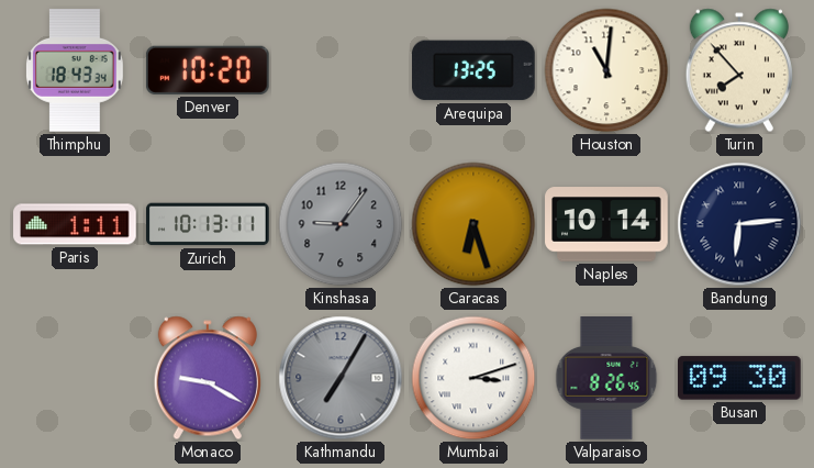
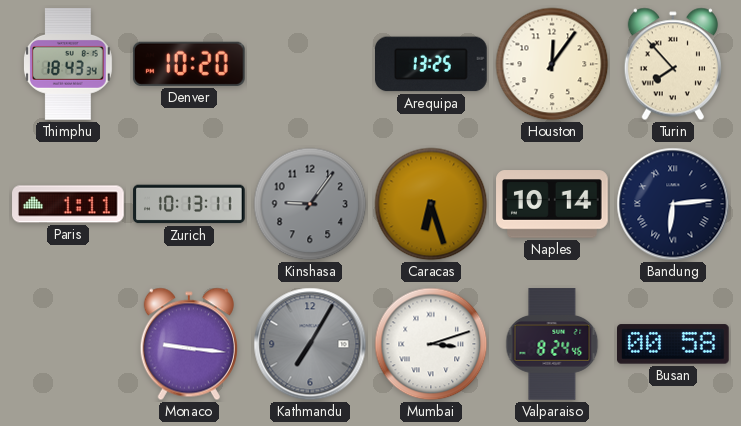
Houston: 11:01 -> 12:06 (552, 64)
Monaco: 9:20 -> 9:16 (189, 344)
Valparaiso: 8:26 -> 8:24 (552, 344)
Busan: 09:30 -> 00:58 (674, 344)
